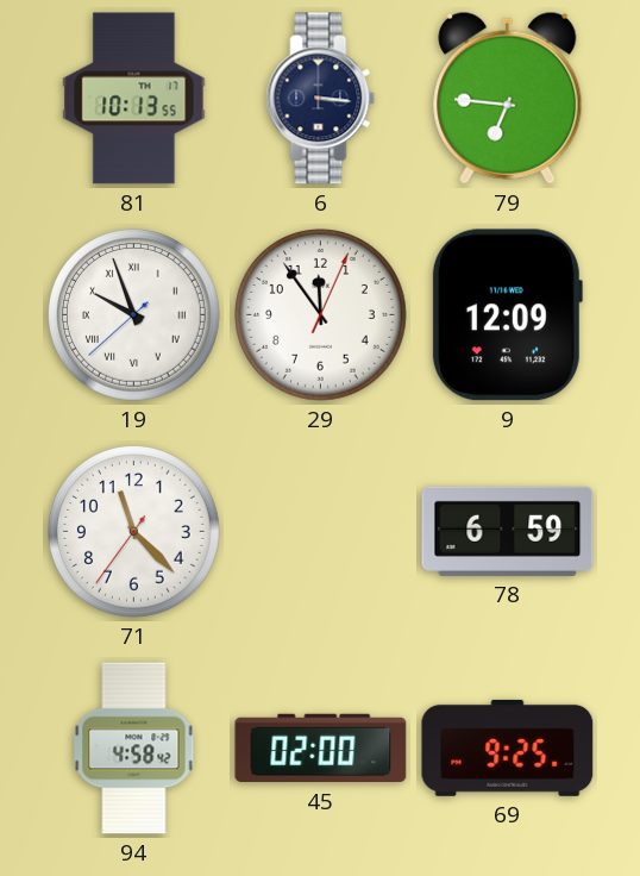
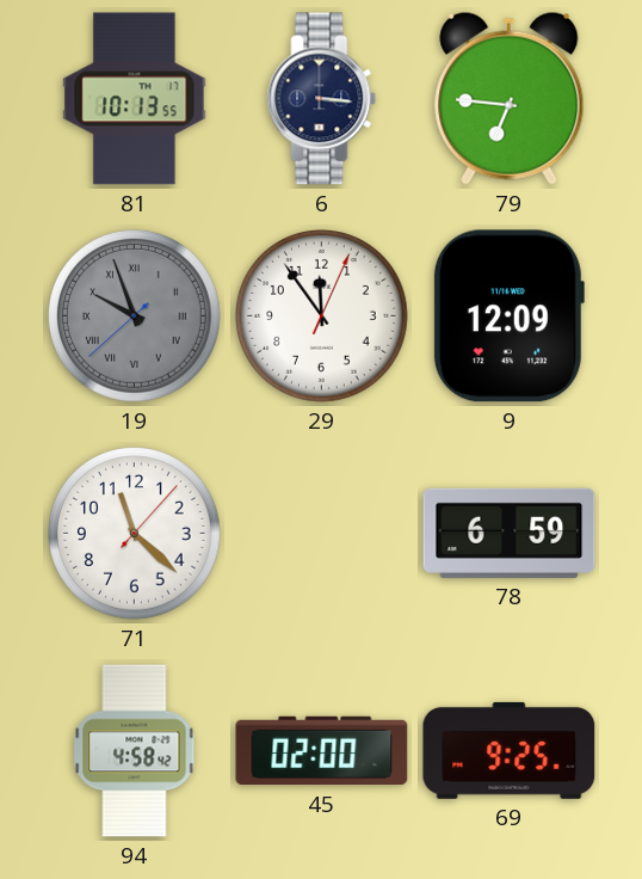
19 dial: white -> grey (135, 316)
71: 11:22:36 -> 11:22:07 (135, 534)
